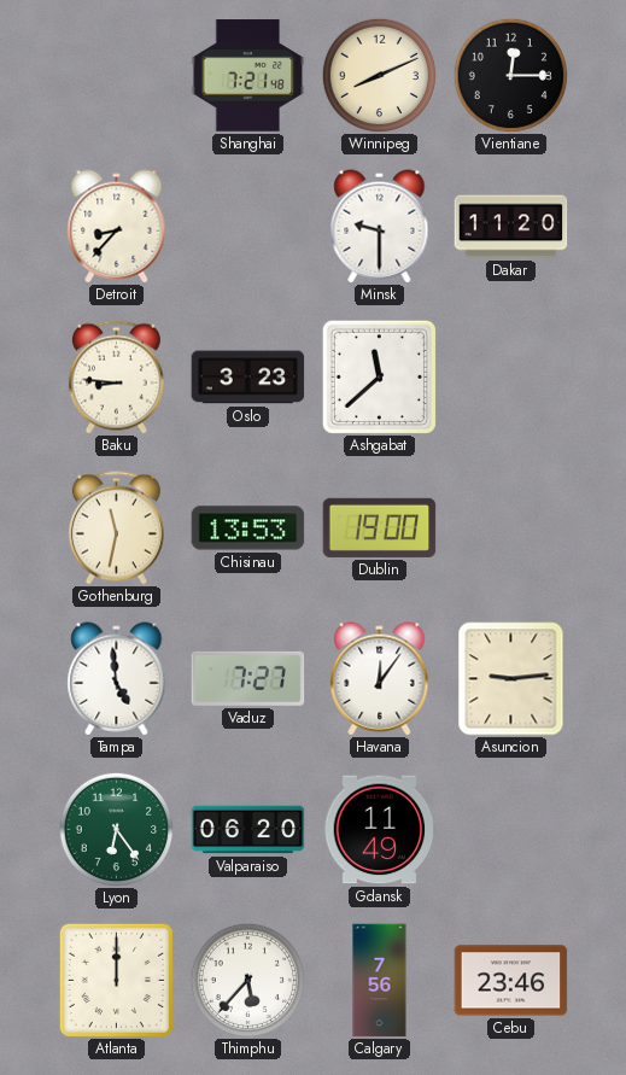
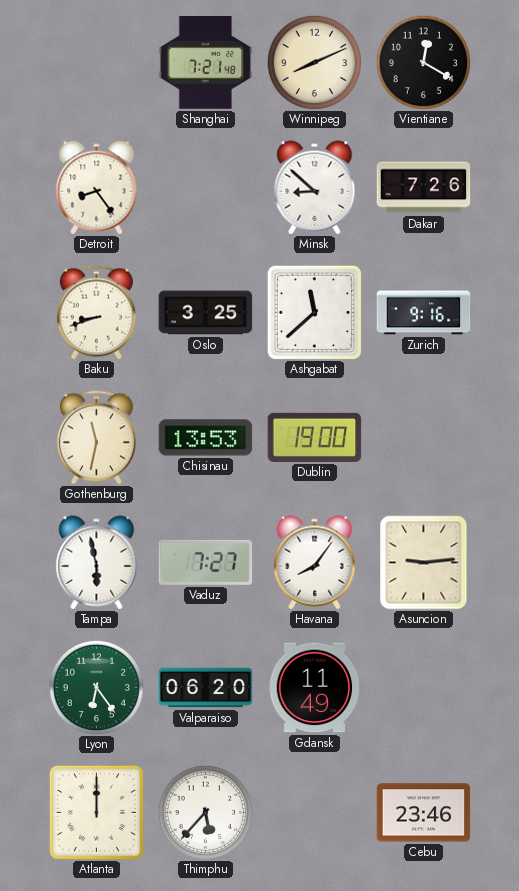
Vientiane: 12:15 -> 12:20 (423, 62)
Detroit: 8:37 -> 8:24 (97, 188)
Minsk: 9:30 -> 8:52 (315, 188)
Dakar: 11:20 -> 7:26 (424, 188)
Baku: 8:46 -> 8:42 (96, 313)
Oslo: 3:23 -> 3:25 (206, 313)
Zurich: none -> 9:16 (424, 313)
Tampa: 4:59 -> 5:58 (97, 563)
Havana: 12:06 -> 8:06 (315, 563)
Calgary: 7:56 -> none (380, 981)
